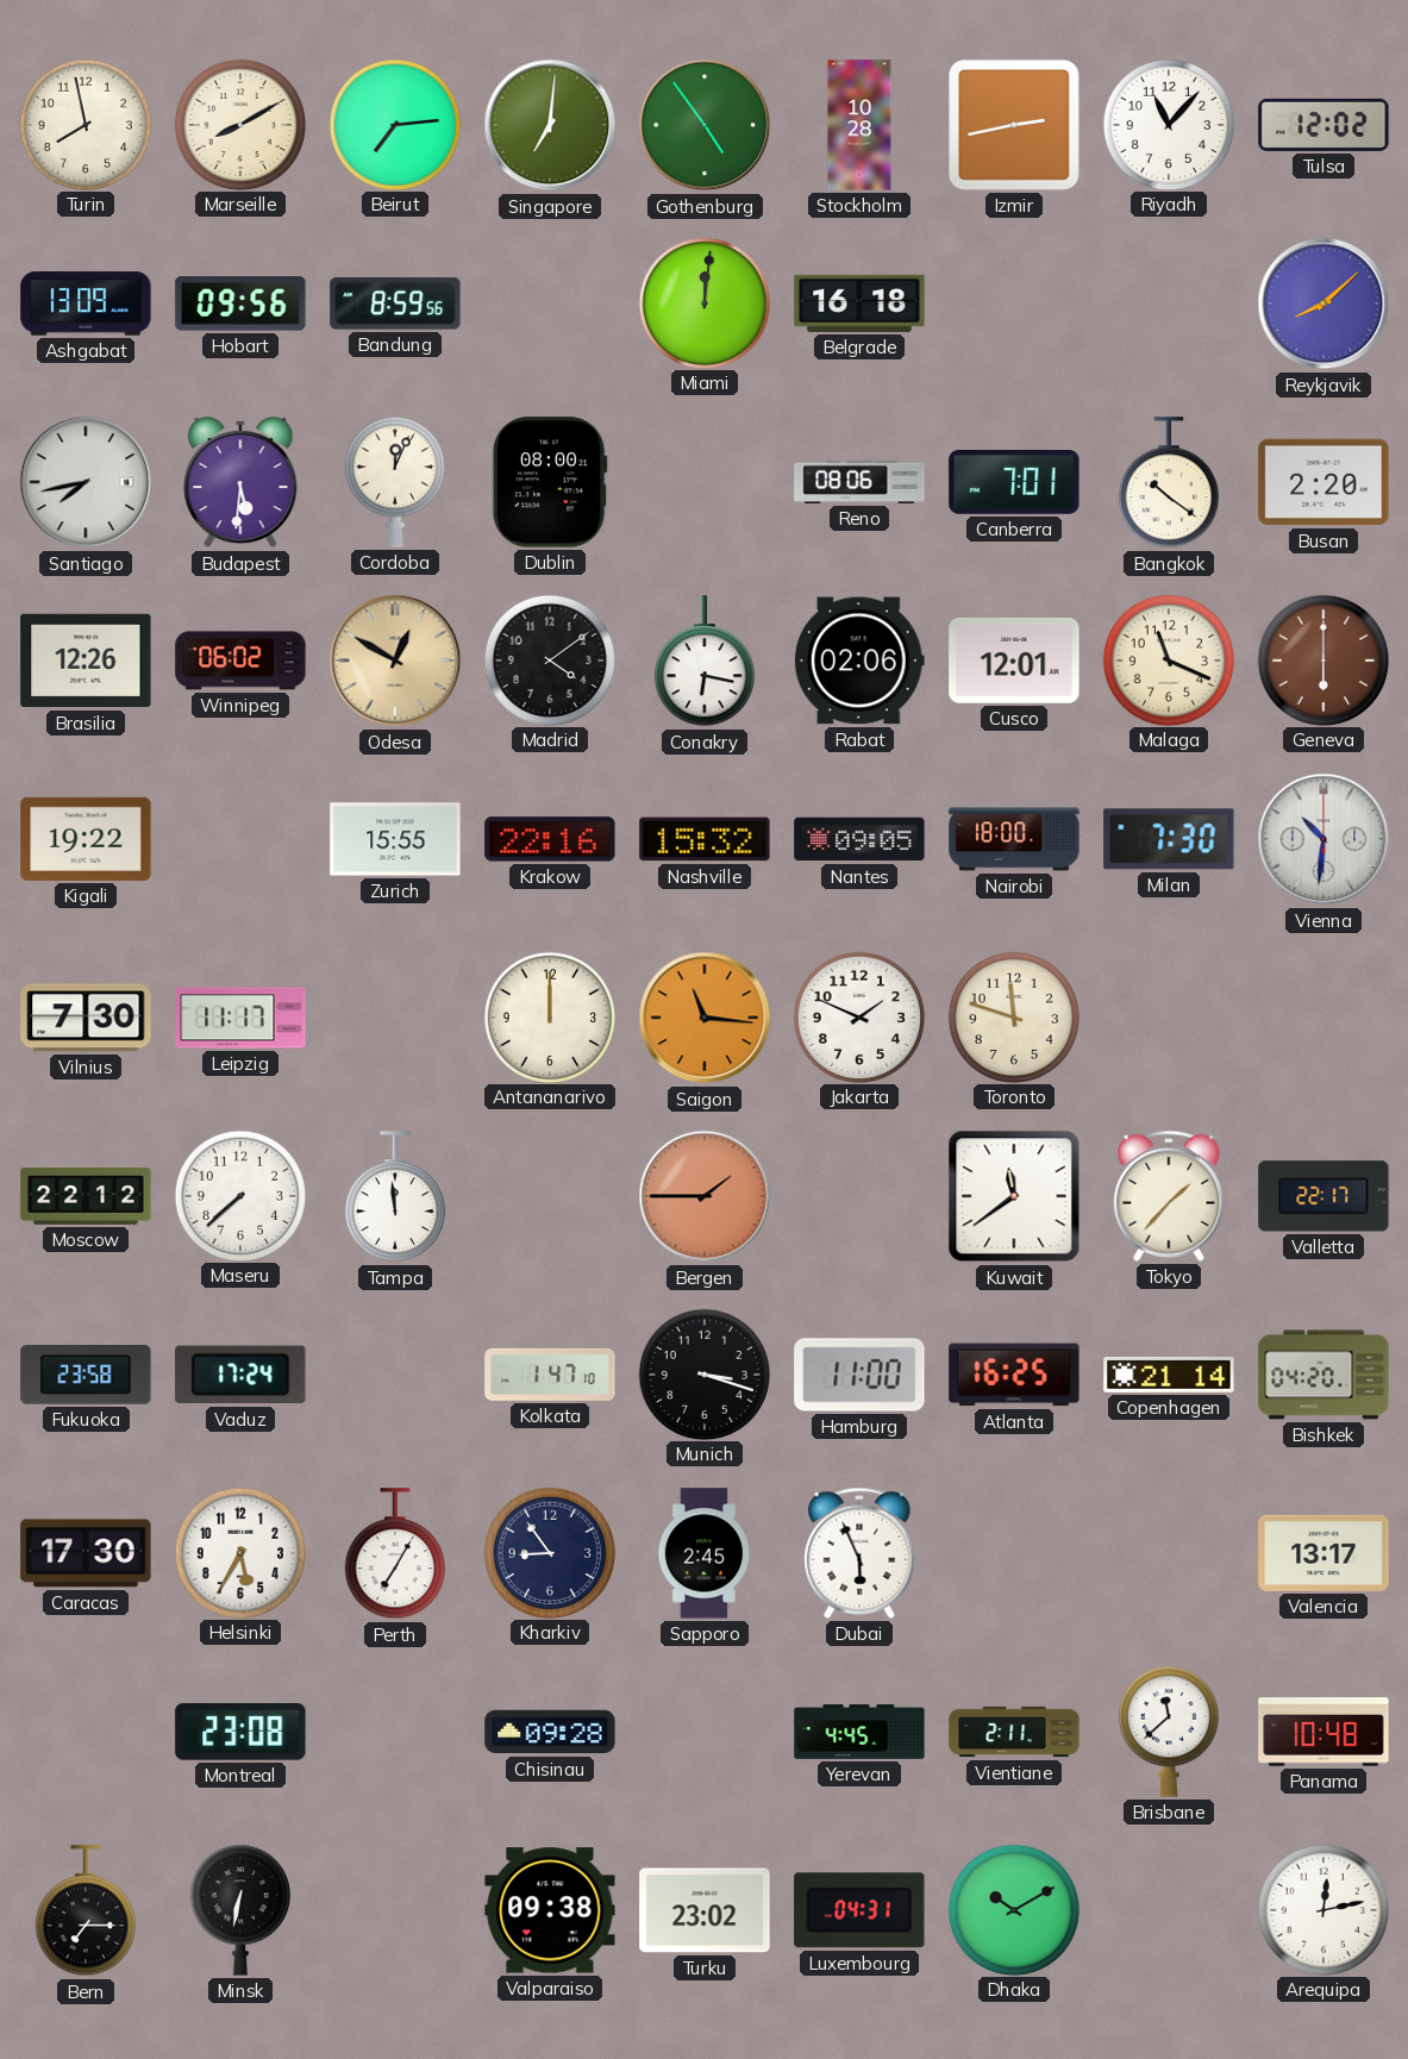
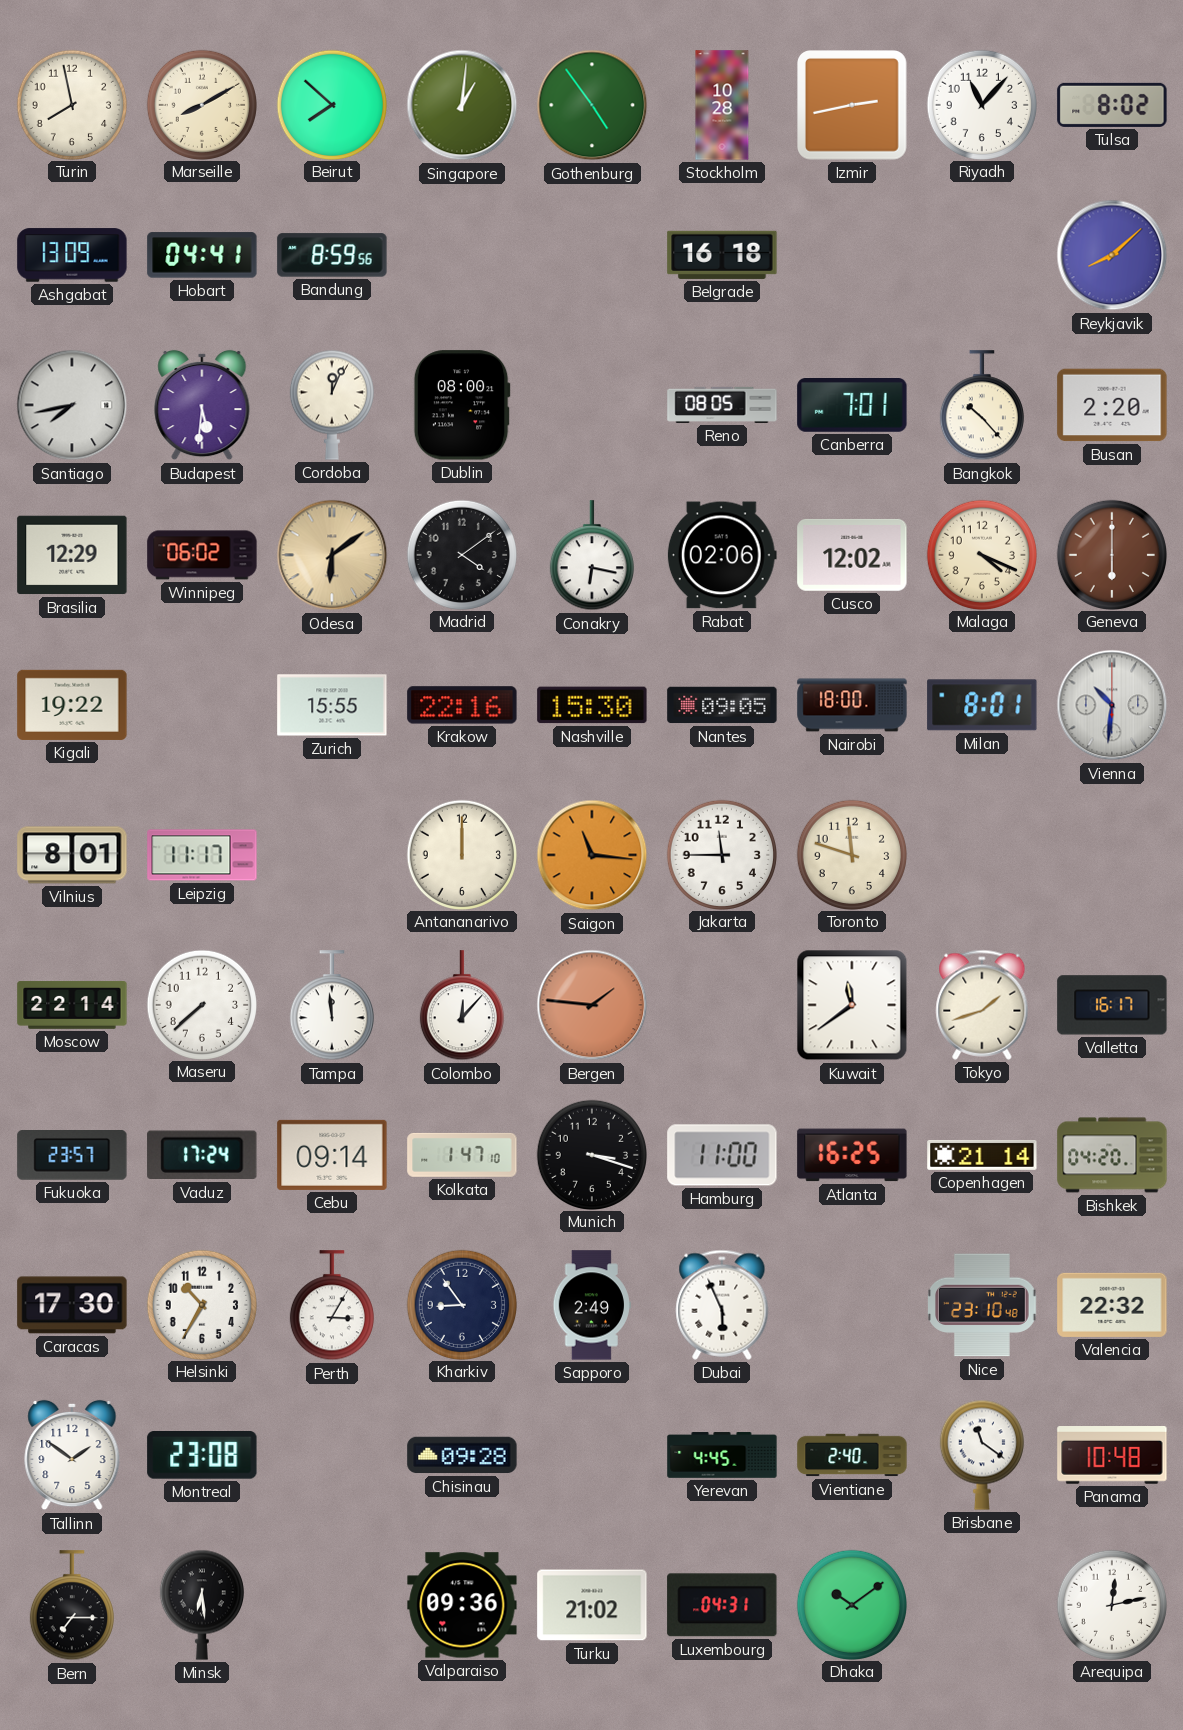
Beirut: 7:14 -> 7:52 (331, 104)
Singapore: 7:01 -> 1:01 (462, 105)
Tulsa: 12:02 -> 8:02 (1112, 105)
Hobart: 09:56 -> 04:41 (202, 255)
Miami: 12:01 -> none (703, 302)
Reno: 08:06 -> 08:05 (722, 405)
Bangkok: 10:21 -> 10:23 (982, 406)
Brasilia: 12:26 -> 12:29 (72, 555)
Odesa: 12:50 -> 6:09 (332, 555)
Cusco: 12:01 -> 12:02 (852, 555)
Malaga: 11:19 -> 4:19 (981, 554)
Nashville: 15:32 -> 15:30 (592, 705)
Milan: 7:30 -> 8:01 (982, 705)
Vilnius: 7:30 -> 8:01 (72, 855)
Jakarta: 1:49 -> 11:45 (721, 854)
Moscow: 22:12 -> 22:14 (72, 1006)
Colombo: none -> 12:07 (462, 1006)
Bergen: 1:45 -> 1:46 (592, 1005)
Tokyo: 1:37 -> 1:42 (982, 1005)
Valletta: 22:17 -> 16:17 (1112, 1005)
Fukuoka: 23:58 -> 23:57 (72, 1156)
Cebu: none -> 09:14 (332, 1155)
Helsinki: 5:35 -> 10:35 (201, 1304)
Perth: 7:05 -> 3:05 (332, 1306)
Sapporo: 2:45 -> 2:49 (592, 1305)
Nice: none -> 23:10 (982, 1305)
Valencia: 13:17 -> 22:32 (1112, 1305)
Tallinn: none -> 1:51 (72, 1455)
Vientiane: 2:11 -> 2:40 (852, 1455)
Brisbane: 11:38 -> 11:21 (982, 1455)
Minsk: 6:32 -> 6:29 (202, 1605)
Valparaiso: 09:38 -> 09:36 (462, 1605)
Turku: 23:02 -> 21:02 (592, 1605)
Dhaka: 10:10 -> 10:09 (851, 1604)
